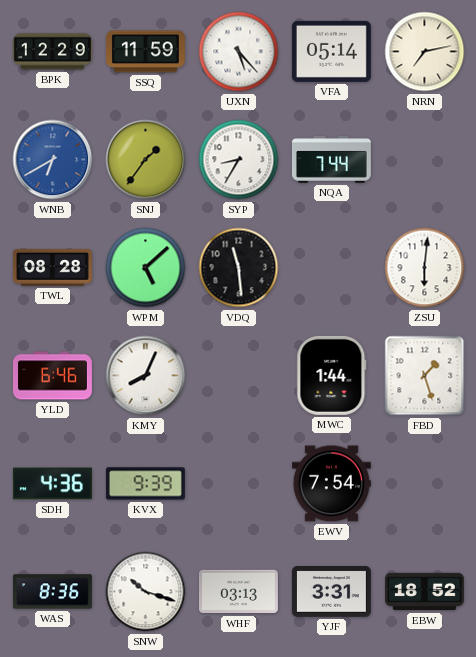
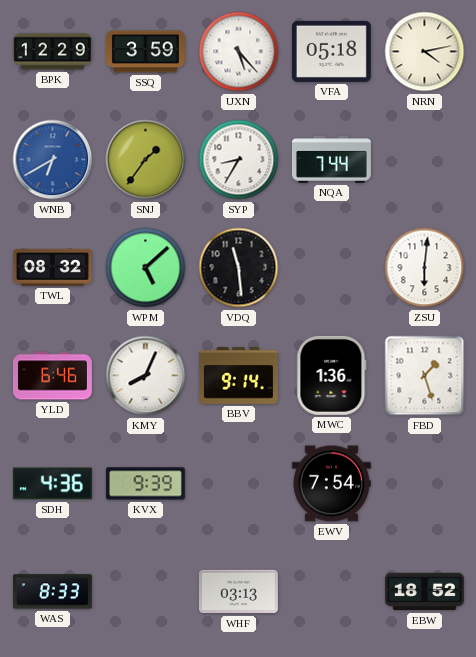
SSQ: 11:59 -> 3:59 (145, 52)
VFA: 05:14 -> 05:18 (331, 51)
NRN: 7:13 -> 4:13 (425, 52)
TWL: 08:28 -> 08:32 (52, 267)
BBV: none -> 9:14 (238, 376)
MWC: 1:44 -> 1:36 (332, 375)
WAS: 8:36 -> 8:33 (52, 592)
SNW: 10:18 -> none (146, 592)
YJF: 3:31 -> none (331, 592)
